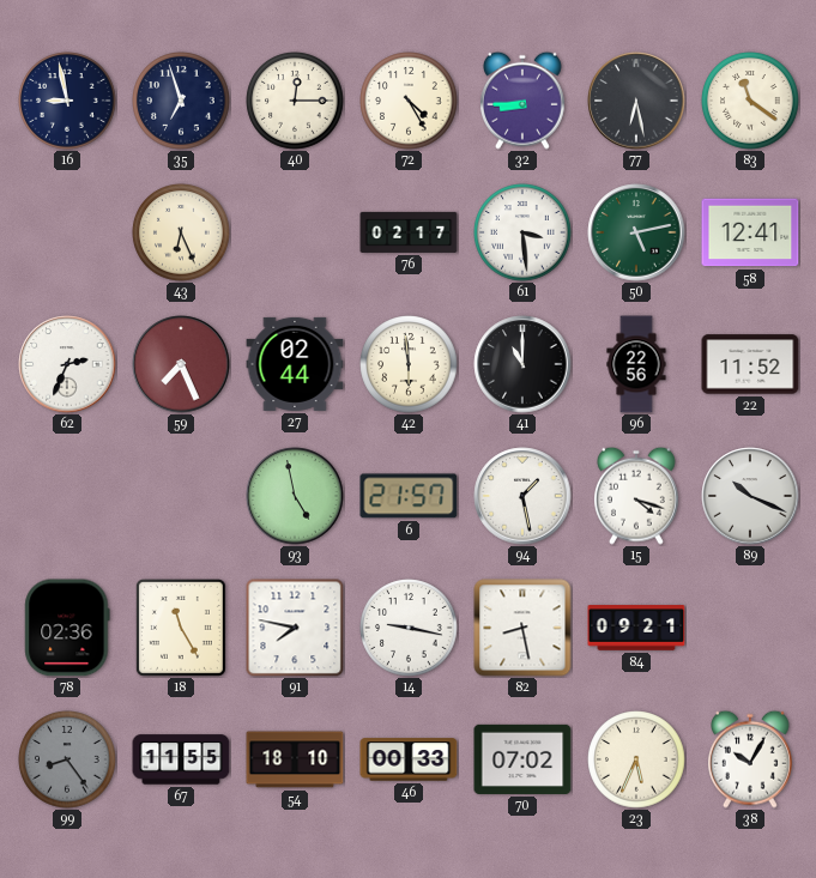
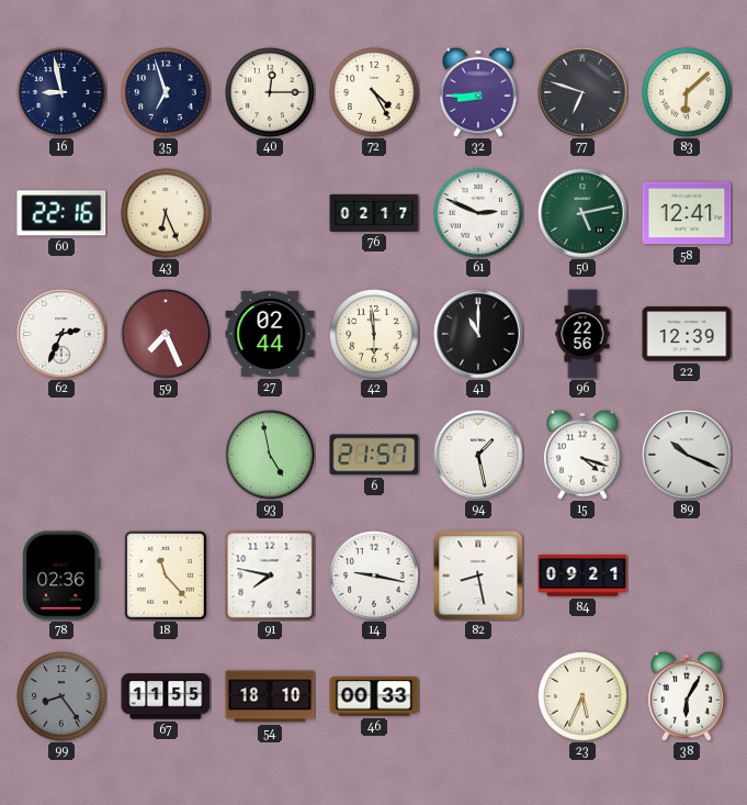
77: 6:28 -> 6:48 (582, 92)
83: 11:21 -> 6:08 (687, 92)
60: none -> 22:16 (61, 213)
61: 3:29 -> 2:49 (478, 213)
22: 11:52 -> 12:39 (687, 334)
18: 11:25 -> 11:23 (166, 575)
70: 07:02 -> none (522, 759)
38: 10:05 -> 6:05 (688, 696)
